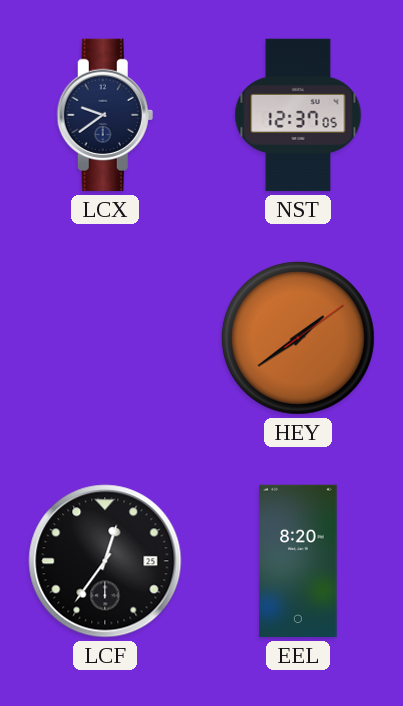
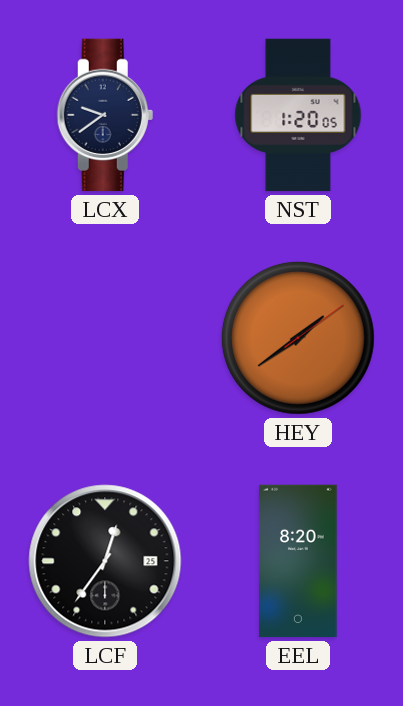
NST: 12:37 -> 1:20 (298, 115)
